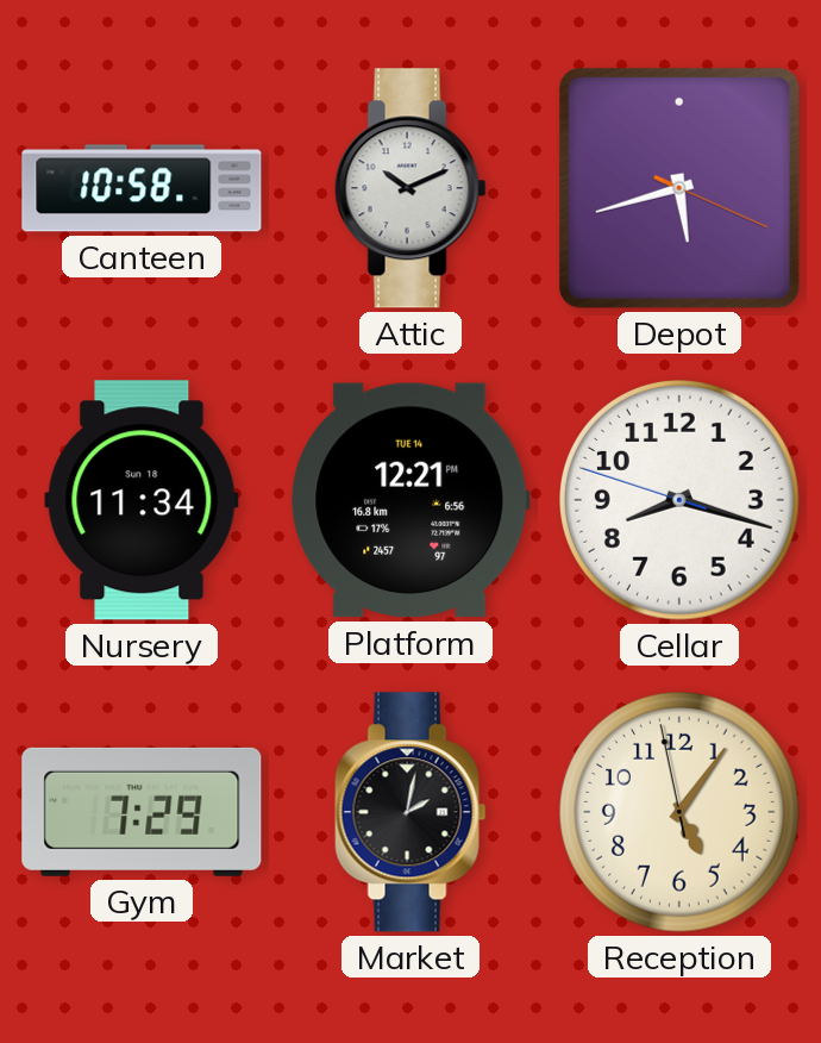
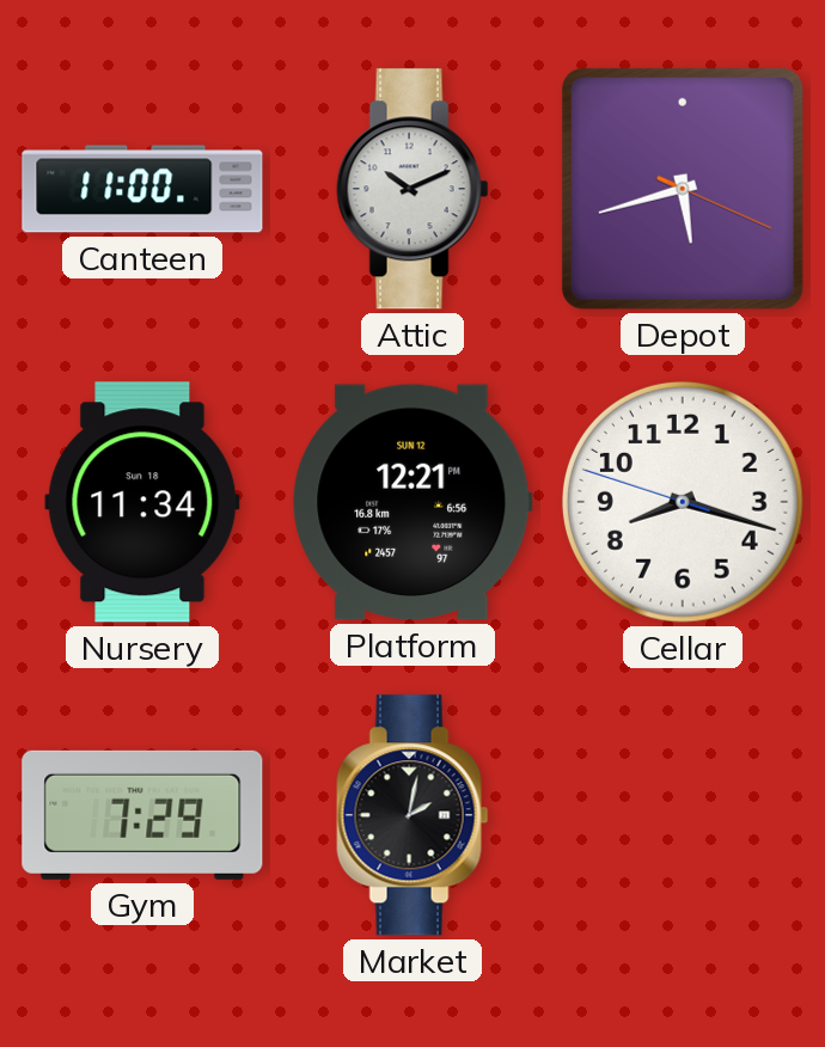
Canteen: 10:58 -> 11:00 (142, 189)
Platform date: TUE 14 -> SUN 12 (412, 502)
Reception: 5:05 -> none (679, 812)
